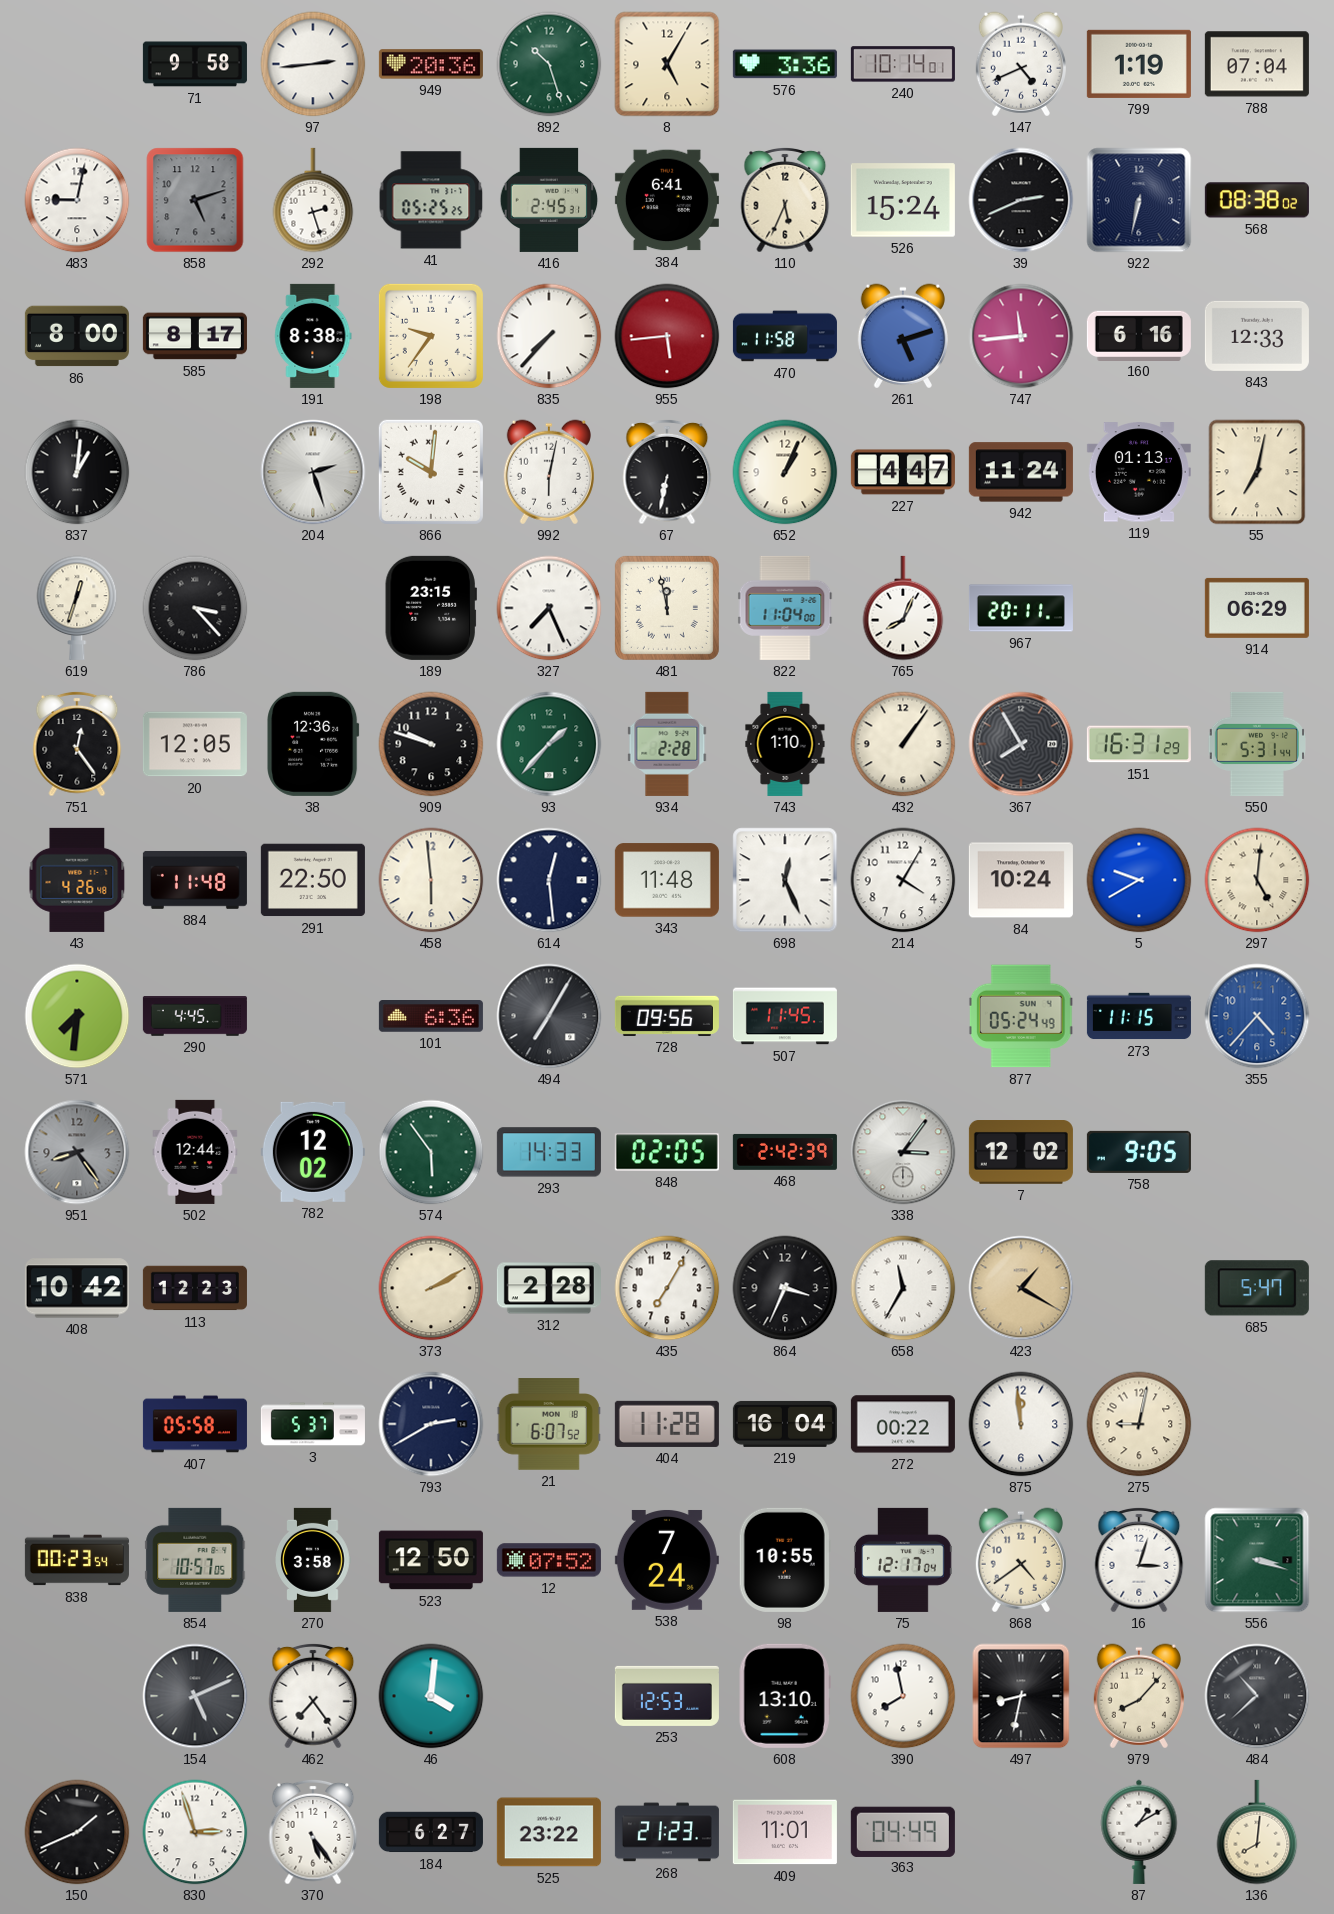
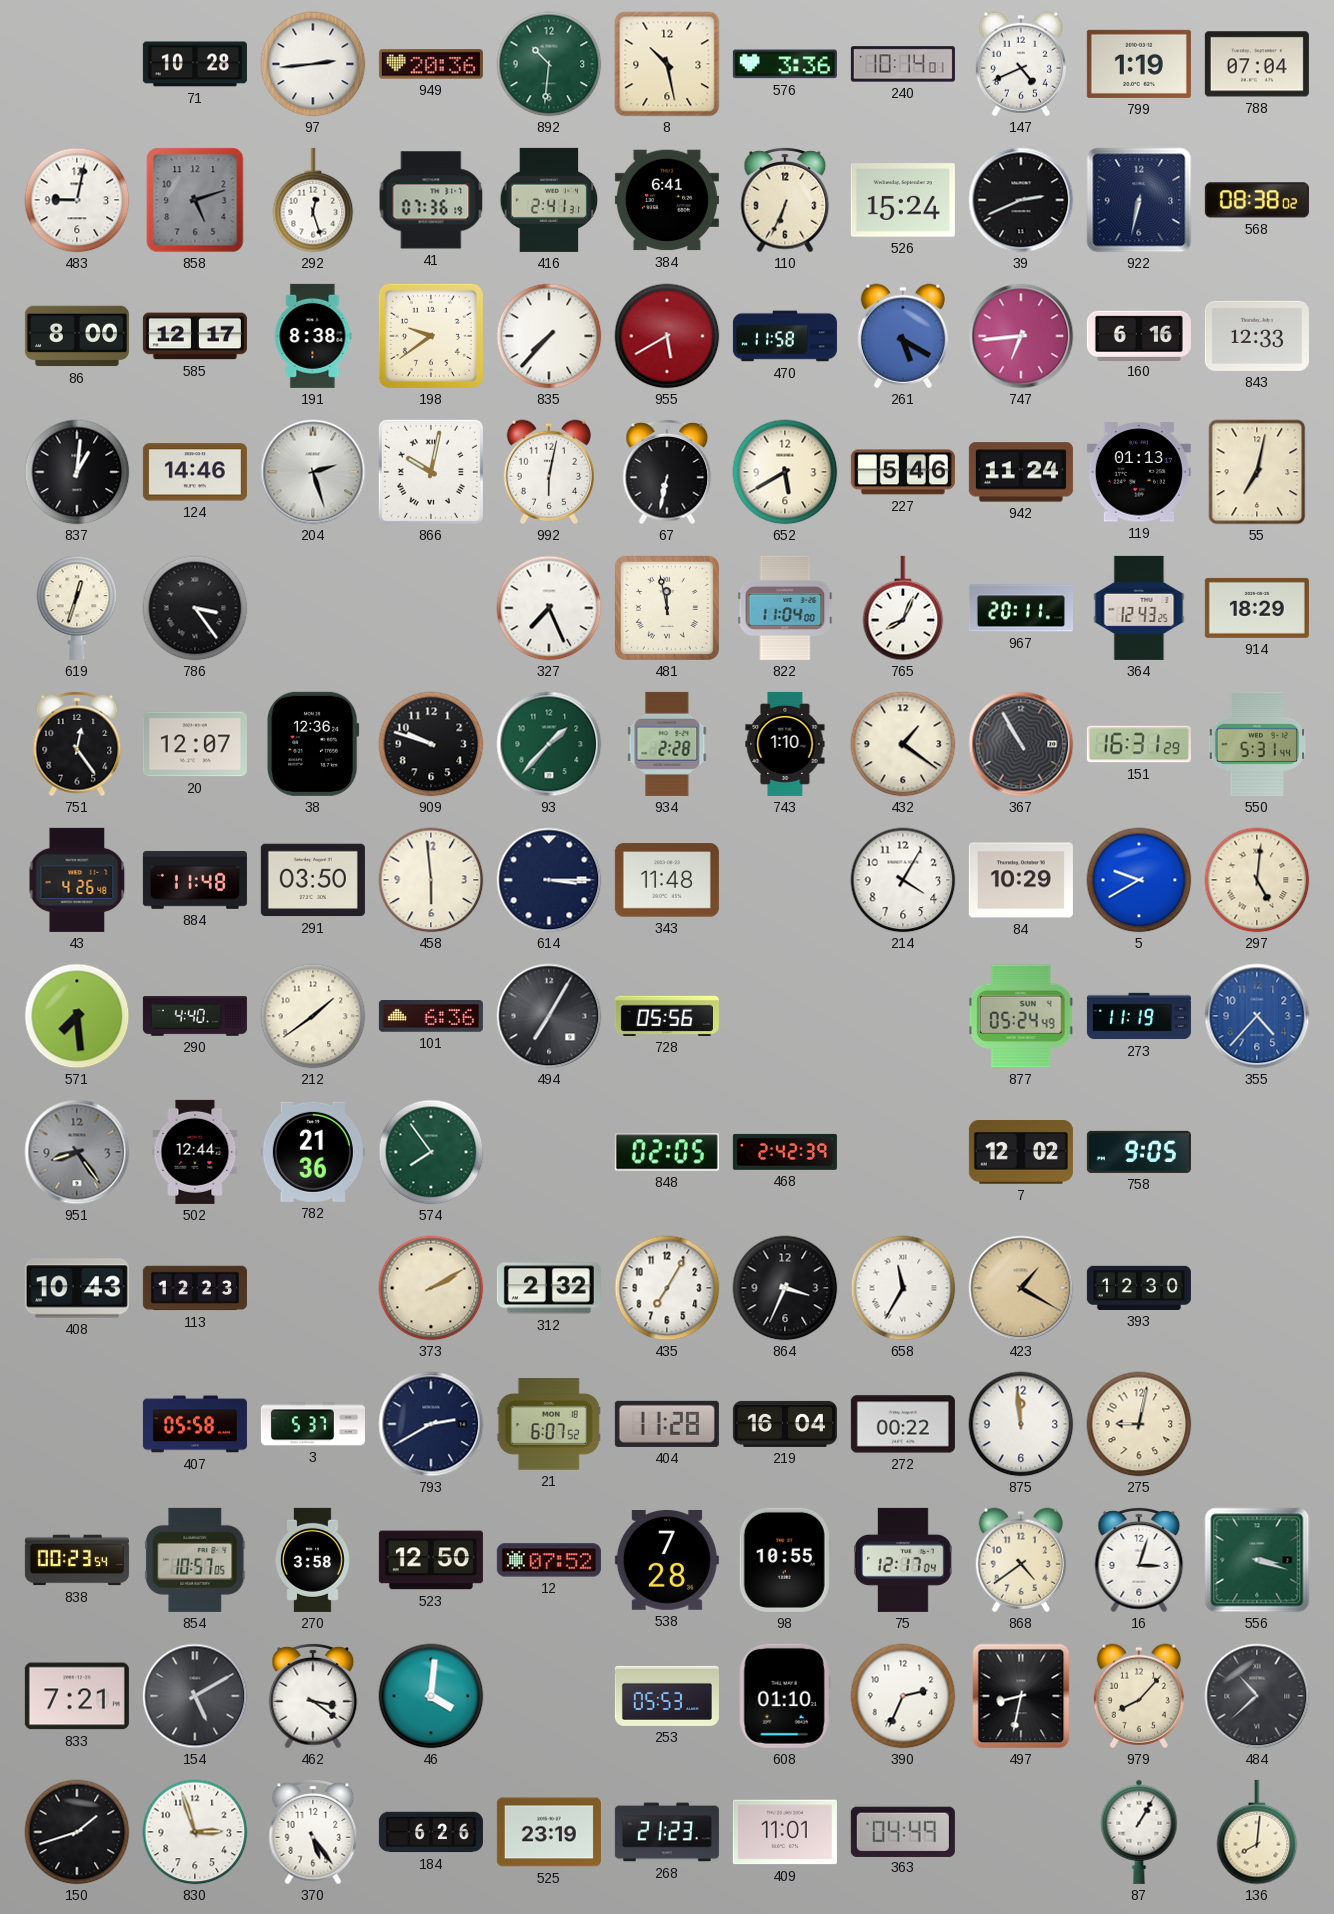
71: 9:58 -> 10:28 (195, 64)
892: 10:27 -> 10:31 (549, 64)
8: 5:05 -> 10:28 (667, 64)
292: 2:27 -> 12:27 (313, 200)
41: 05:25 -> 07:36 (431, 200)
416: 2:45 -> 2:41 (549, 200)
110: 5:34 -> 6:34 (785, 200)
585: 8:17 -> 12:17 (195, 336)
198: 9:36 -> 9:39 (431, 336)
955: 5:44 -> 5:40 (667, 336)
261: 5:12 -> 5:20 (903, 336)
747: 11:44 -> 6:44 (1021, 336)
124: none -> 14:46 (195, 472)
866: 10:01 -> 10:02 (431, 472)
652: 1:04 -> 5:40 (785, 472)
227: 4:47 -> 5:46 (903, 472)
786: 3:23 -> 3:24 (195, 608)
189: 23:15 -> none (431, 608)
364: none -> 12:43 (1139, 608)
914: 06:29 -> 18:29 (1257, 608)
20: 12:05 -> 12:07 (195, 744)
432: 1:06 -> 1:21 (903, 744)
367: 7:55 -> 10:55 (1021, 744)
291: 22:50 -> 03:50 (313, 880)
614: 12:29 -> 3:15 (549, 880)
698: 12:26 -> none (785, 880)
84: 10:24 -> 10:29 (1021, 880)
571: 7:31 -> 7:29 (77, 1016)
290: 4:45 -> 4:40 (195, 1017)
212: none -> 1:39 (313, 1016)
728: 09:56 -> 05:56 (667, 1016)
507: 11:45 -> none (785, 1016)
273: 11:15 -> 11:19 (1139, 1016)
782: 12:02 -> 21:36 (313, 1152)
574: 5:54 -> 7:54 (431, 1152)
293: 14:33 -> none (549, 1152)
338: 3:06 -> none (903, 1152)
408: 10:42 -> 10:43 (77, 1288)
312: 2:28 -> 2:32 (549, 1288)
393: none -> 12:30 (1139, 1288)
685: 5:47 -> none (1257, 1288)
538: 7:24 -> 7:28 (667, 1560)
833: none -> 7:21 (77, 1696)
154: 5:11 -> 5:10 (195, 1696)
462: 7:24 -> 3:21 (313, 1696)
253: 12:53 -> 05:53 (667, 1696)
608: 13:10 -> 01:10 (785, 1696)
390: 7:58 -> 2:34 (903, 1696)
150: 1:41 -> 1:42 (77, 1832)
184: 6:27 -> 6:26 (431, 1832)
525: 23:22 -> 23:19 (549, 1832)
87: 1:10 -> 1:05 (1139, 1832)
